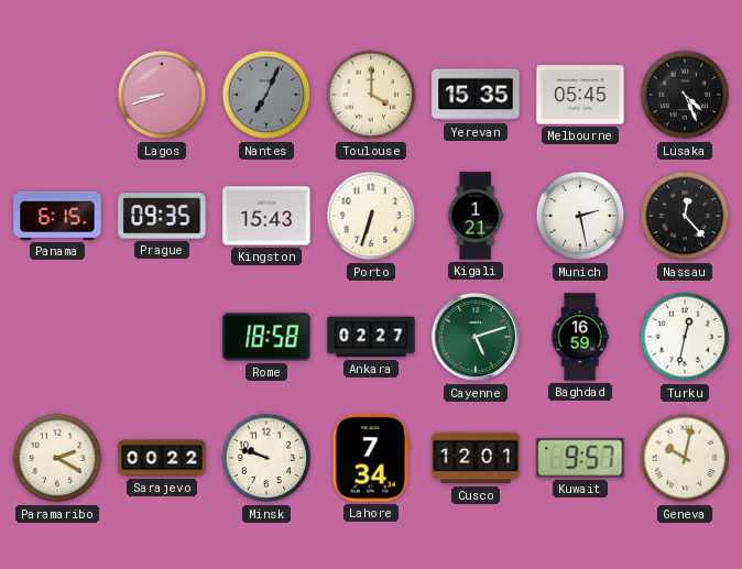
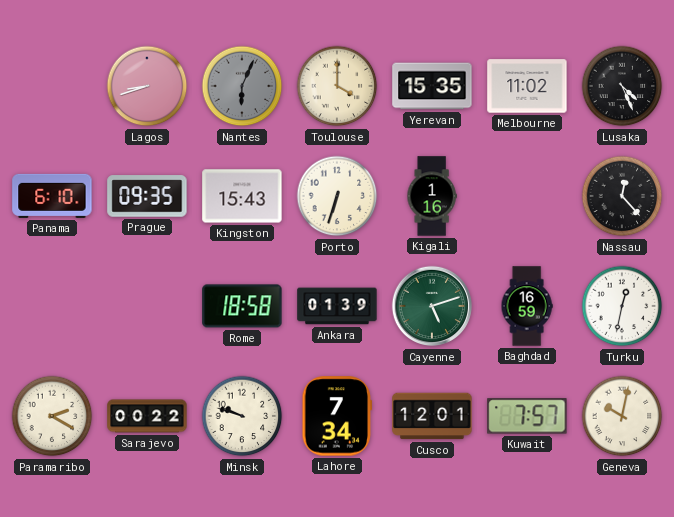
Nantes: 7:04 -> 6:04 (242, 86)
Melbourne: 05:45 -> 11:02 (527, 86)
Panama: 6:15 -> 6:10 (52, 196)
Kigali: 1:21 -> 1:16 (432, 196)
Munich: 2:28 -> none (580, 216)
Ankara: 02:27 -> 01:39 (337, 306)
Kuwait: 9:57 -> 7:57 (527, 416)
